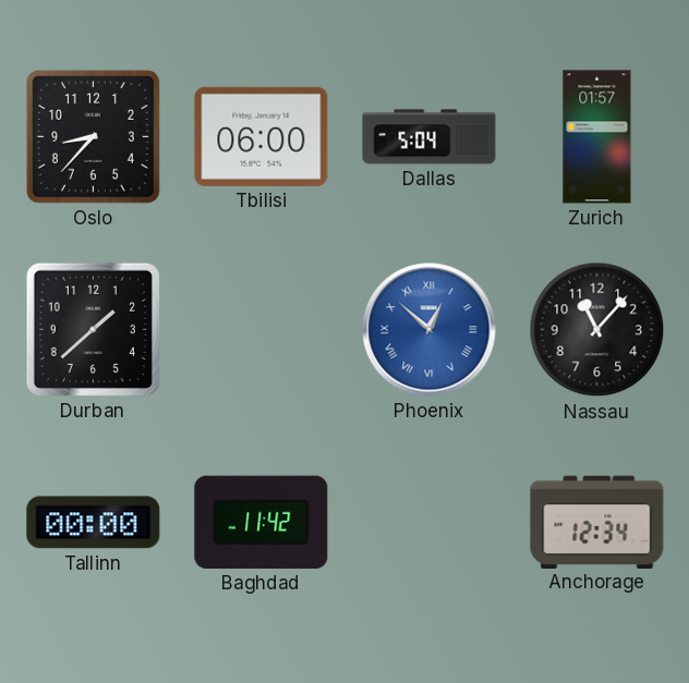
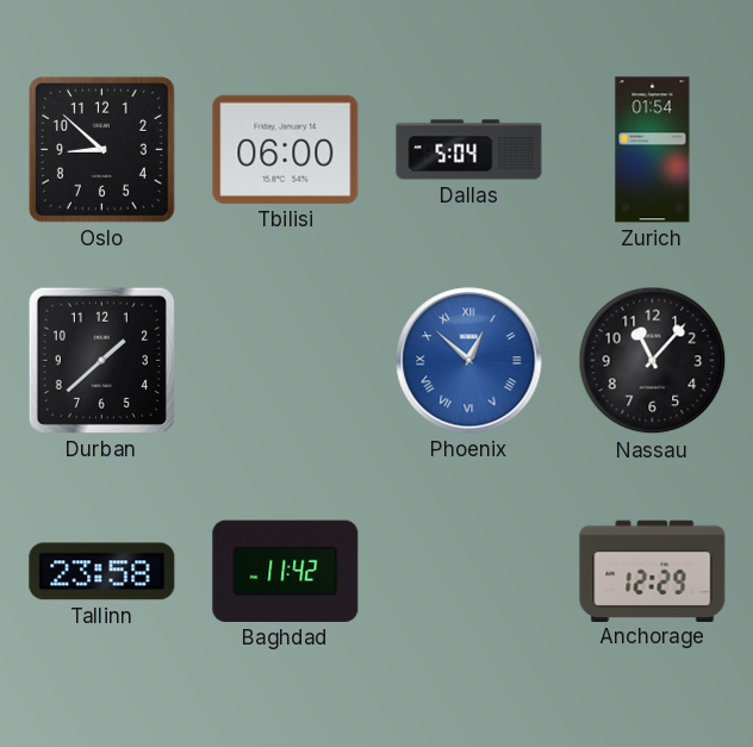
Oslo: 8:37 -> 8:52 (101, 149)
Zurich: 01:57 -> 01:54 (653, 150)
Tallinn: 00:00 -> 23:58 (102, 572)
Anchorage: 12:34 -> 12:29 (653, 571)
